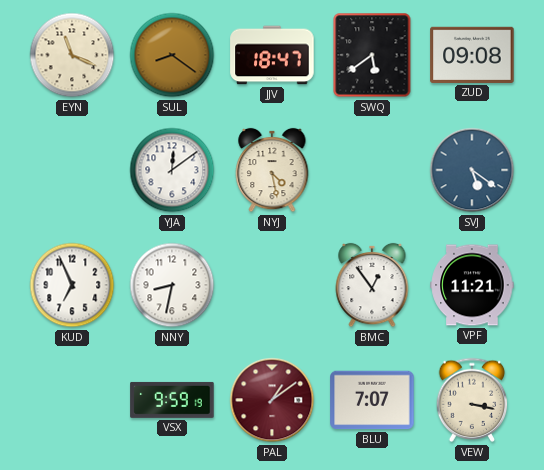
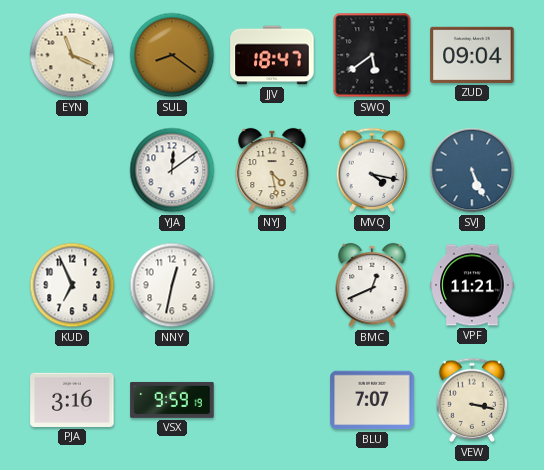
ZUD: 09:08 -> 09:04 (472, 55)
MVQ: none -> 4:17 (372, 170)
SVJ: 5:21 -> 5:26 (472, 170)
NNY: 8:32 -> 12:32 (172, 285)
BMC: 12:54 -> 12:41 (372, 285)
PJA: none -> 3:16 (72, 400)
PAL: 1:09 -> none (272, 400)
